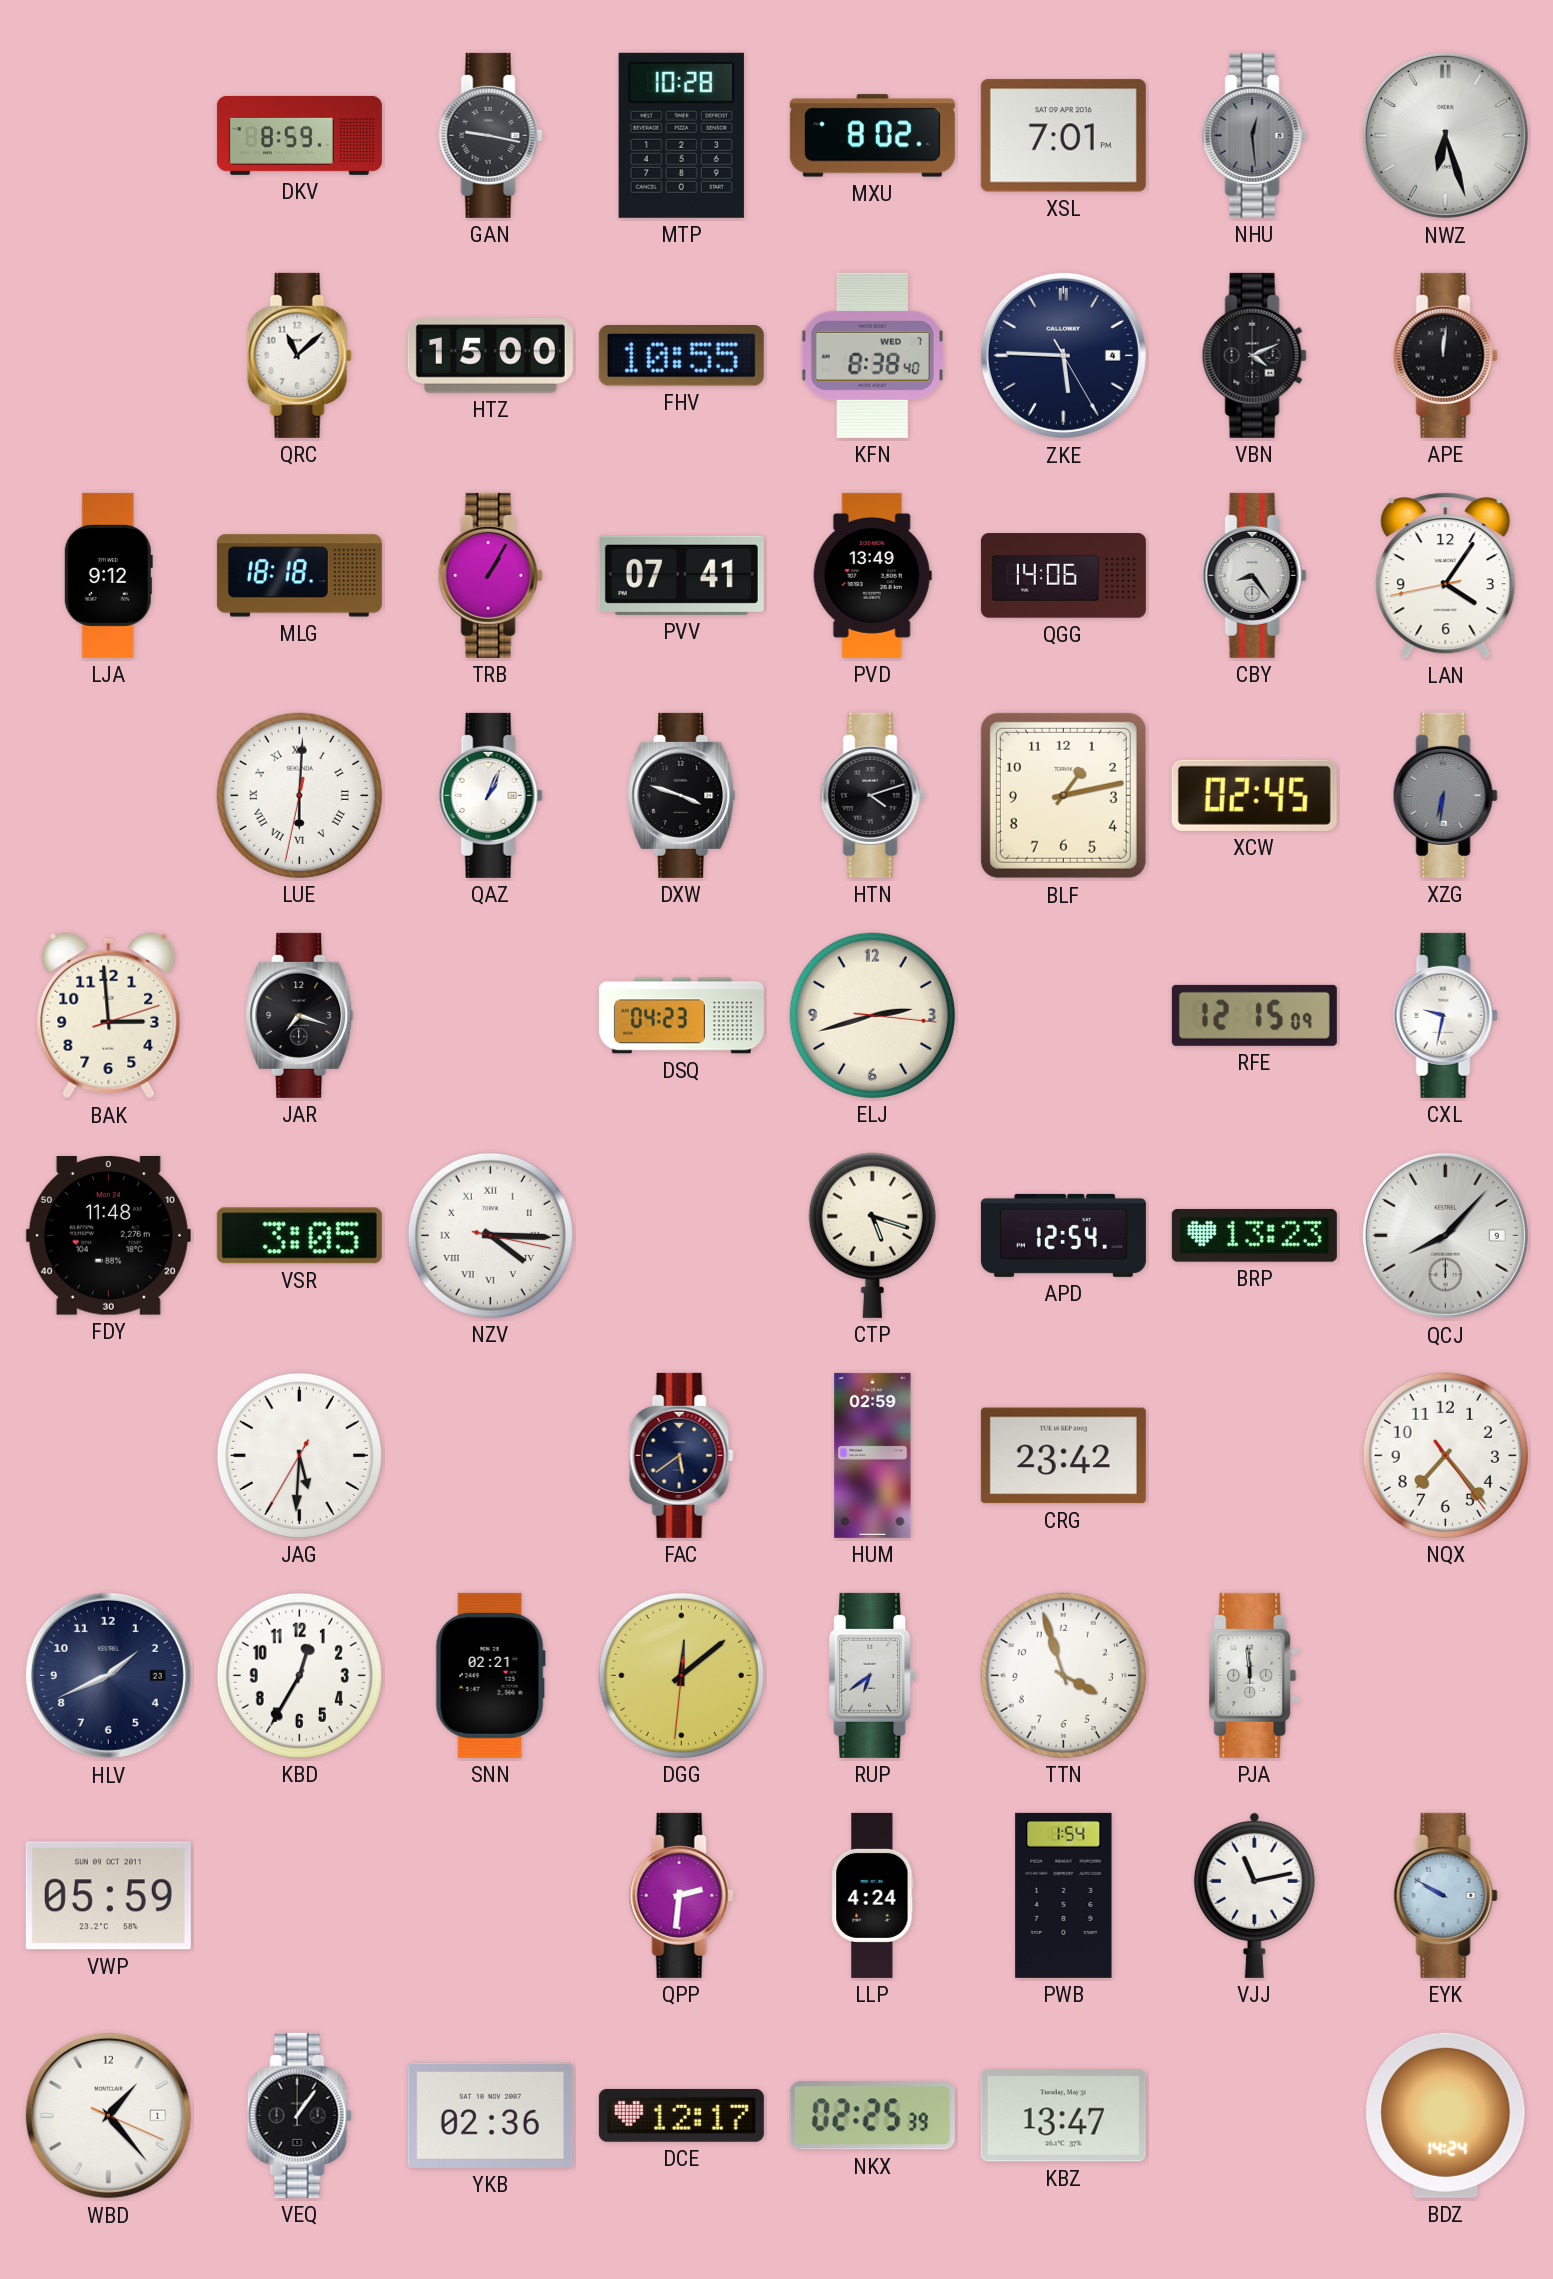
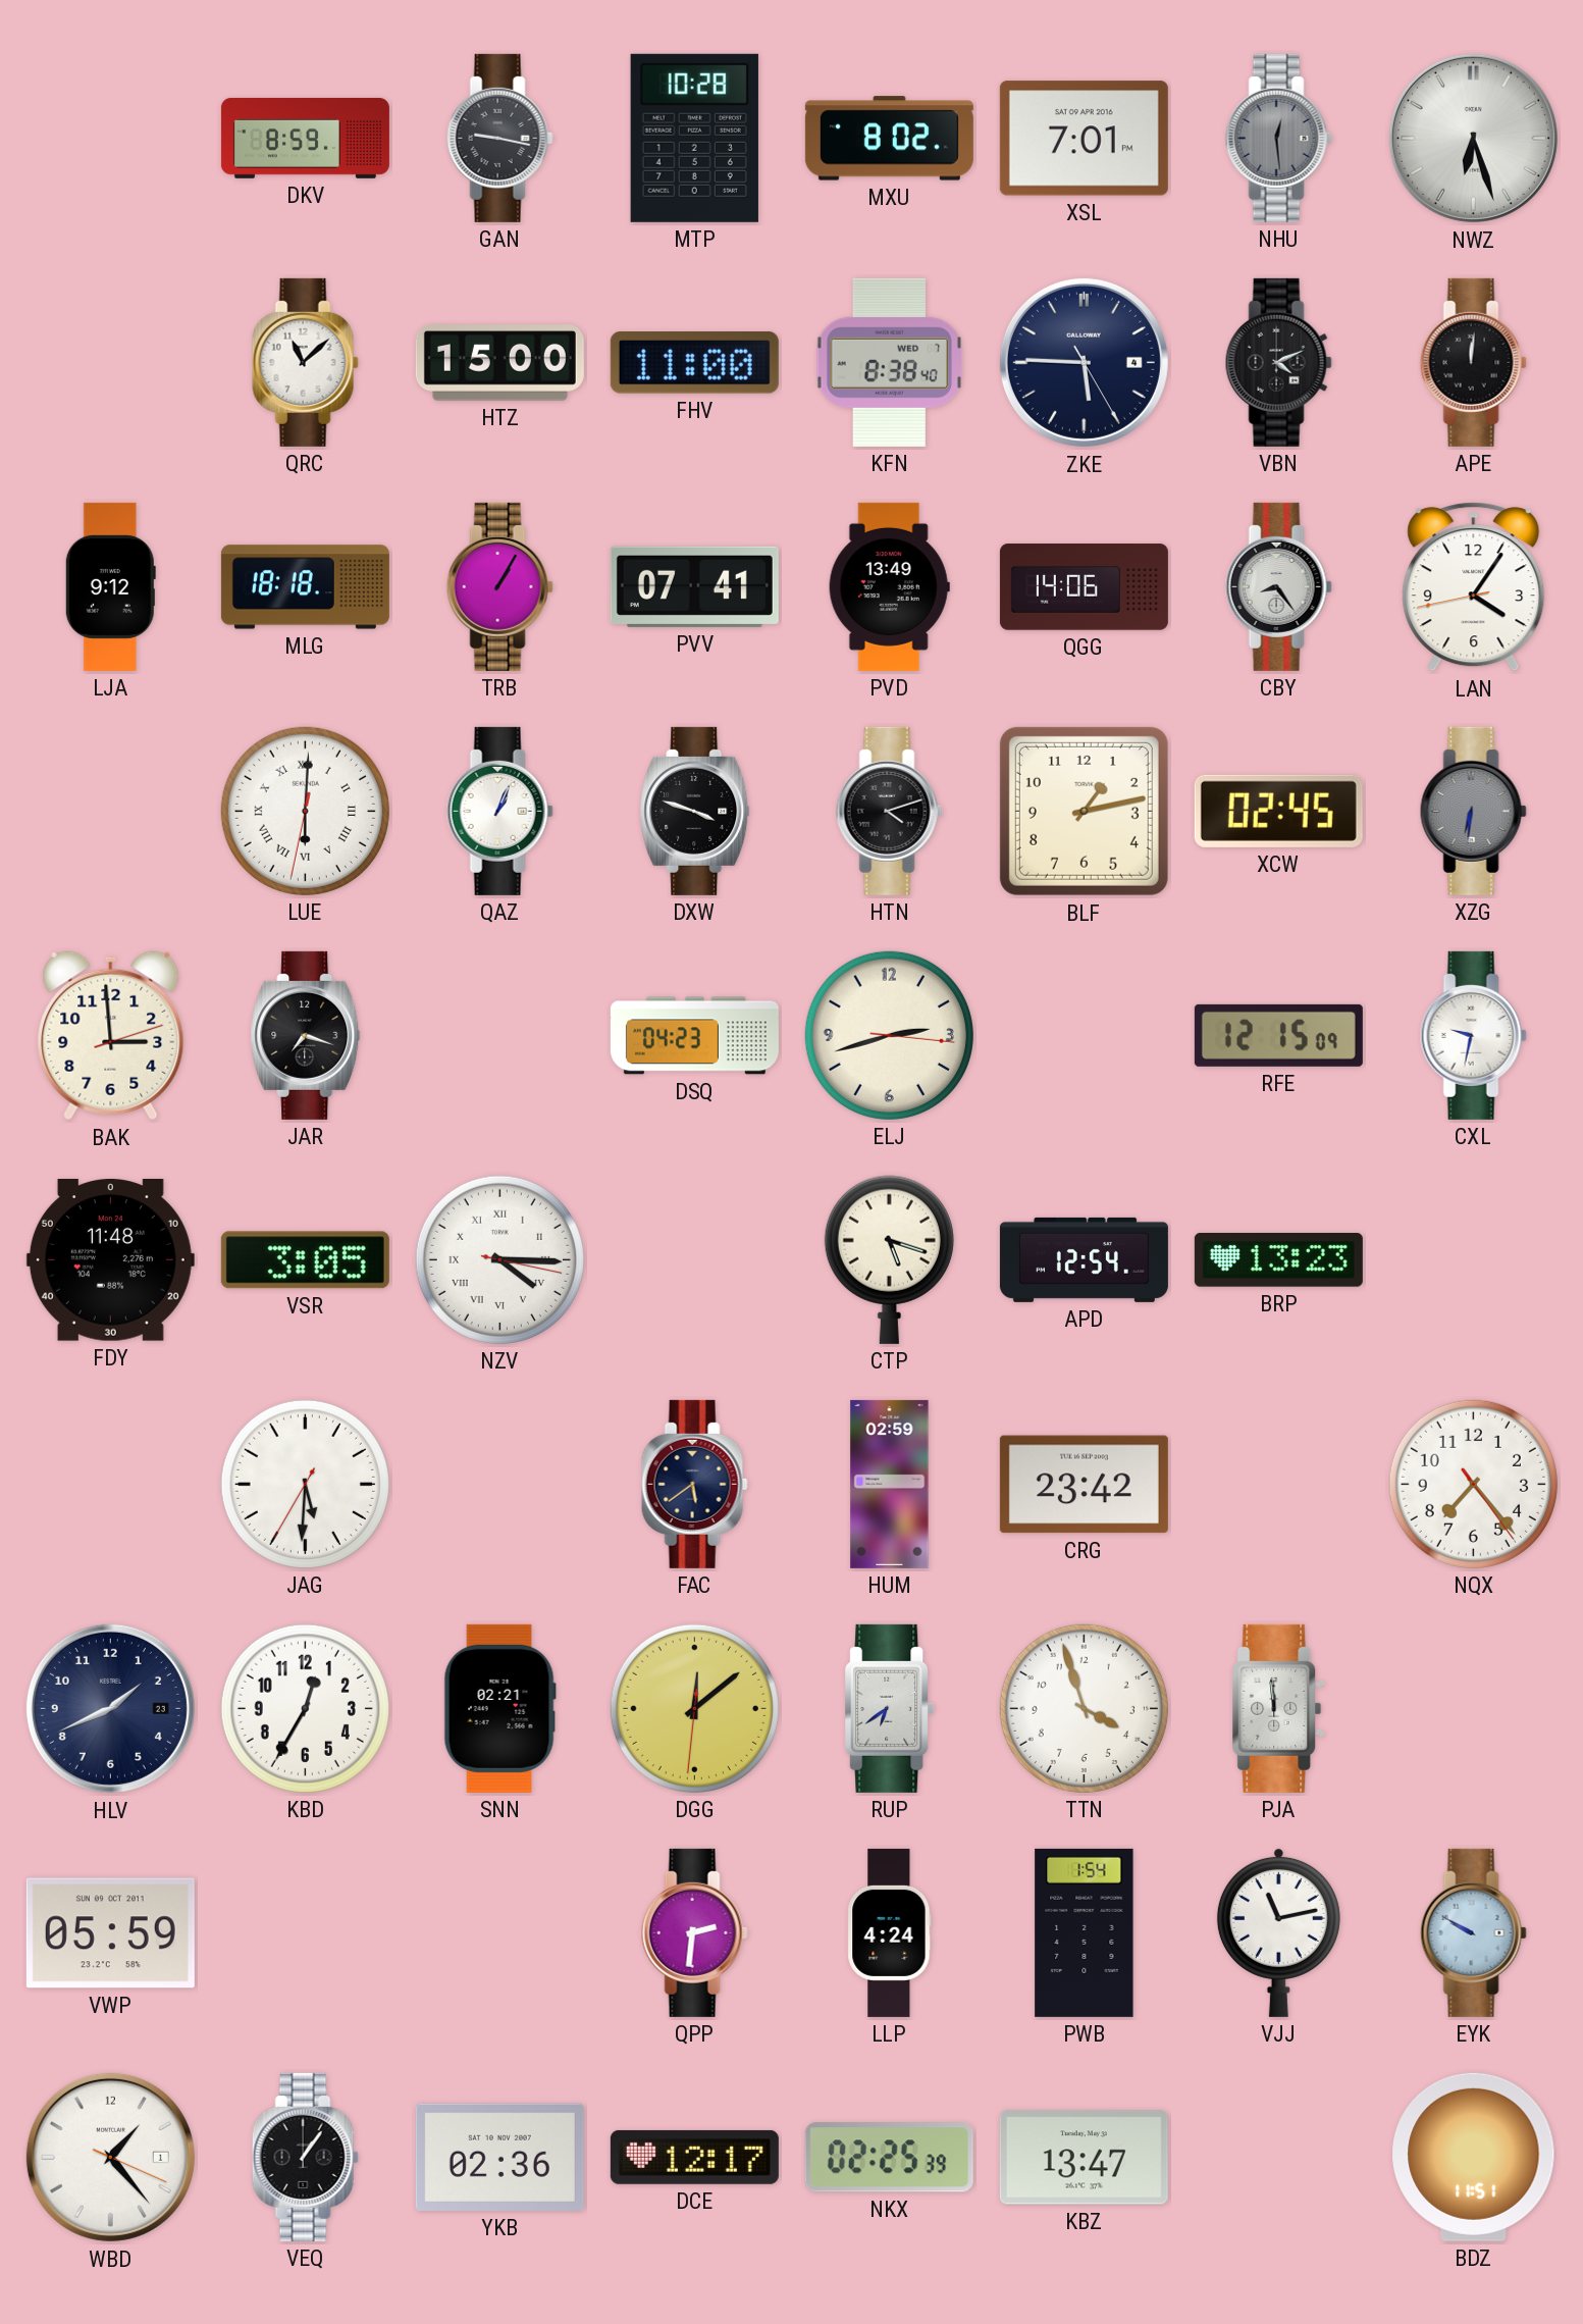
FHV: 10:55 -> 11:00 (694, 363)
QCJ: 8:07 -> none (1445, 1235)
BDZ: 14:24 -> 11:51 (1474, 2157)
